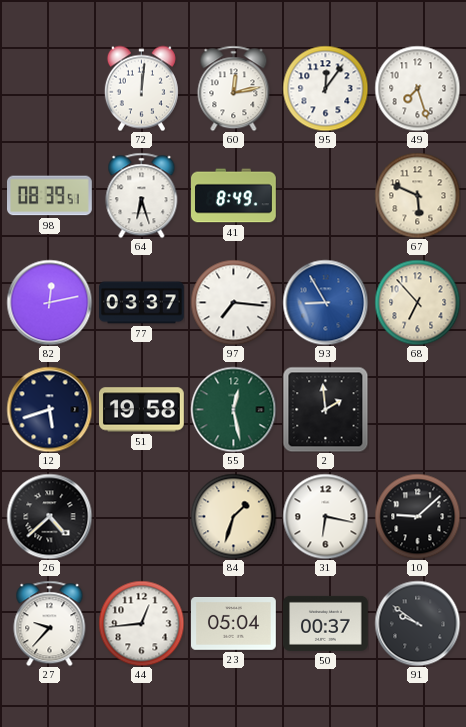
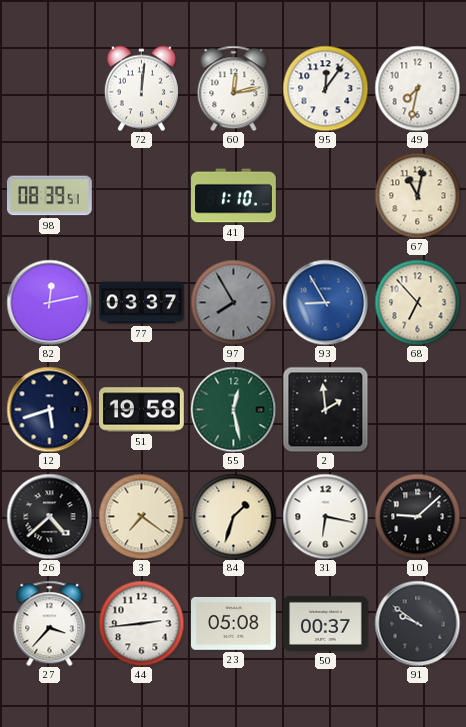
49: 7:27 -> 7:32 (417, 88)
64: 6:27 -> none (142, 195)
41: 8:49 -> 1:10 (234, 196)
67: 5:49 -> 11:02 (417, 195)
97: 7:16 -> 7:55 (233, 302)
97 dial: white -> grey (233, 302)
3: none -> 7:21 (141, 516)
27: 9:37 -> 3:37 (50, 623)
44: 12:44 -> 2:44 (141, 623)
23: 05:04 -> 05:08 (234, 624)
